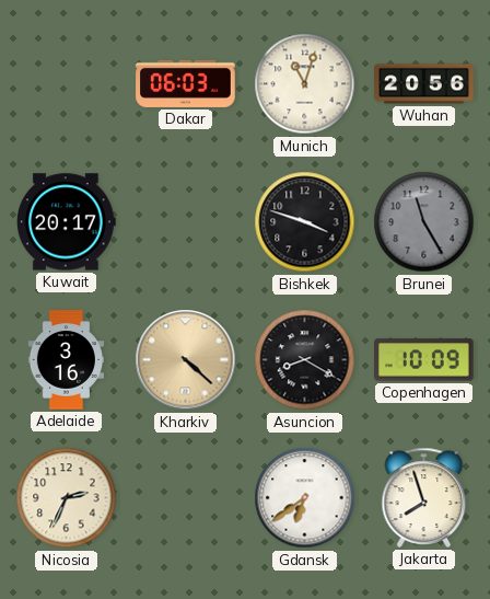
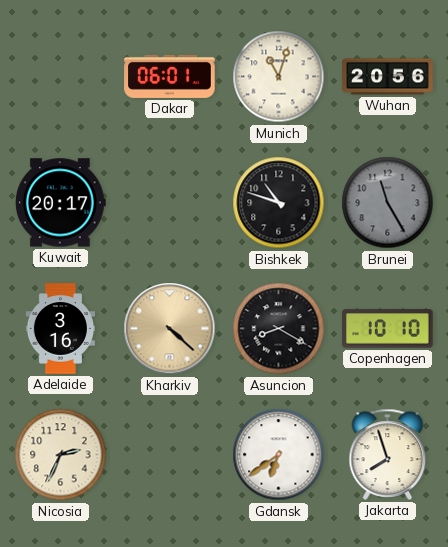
Dakar: 06:03 -> 06:01 (170, 76)
Bishkek: 3:48 -> 10:48 (279, 203)
Copenhagen: 10:09 -> 10:10 (388, 329)
